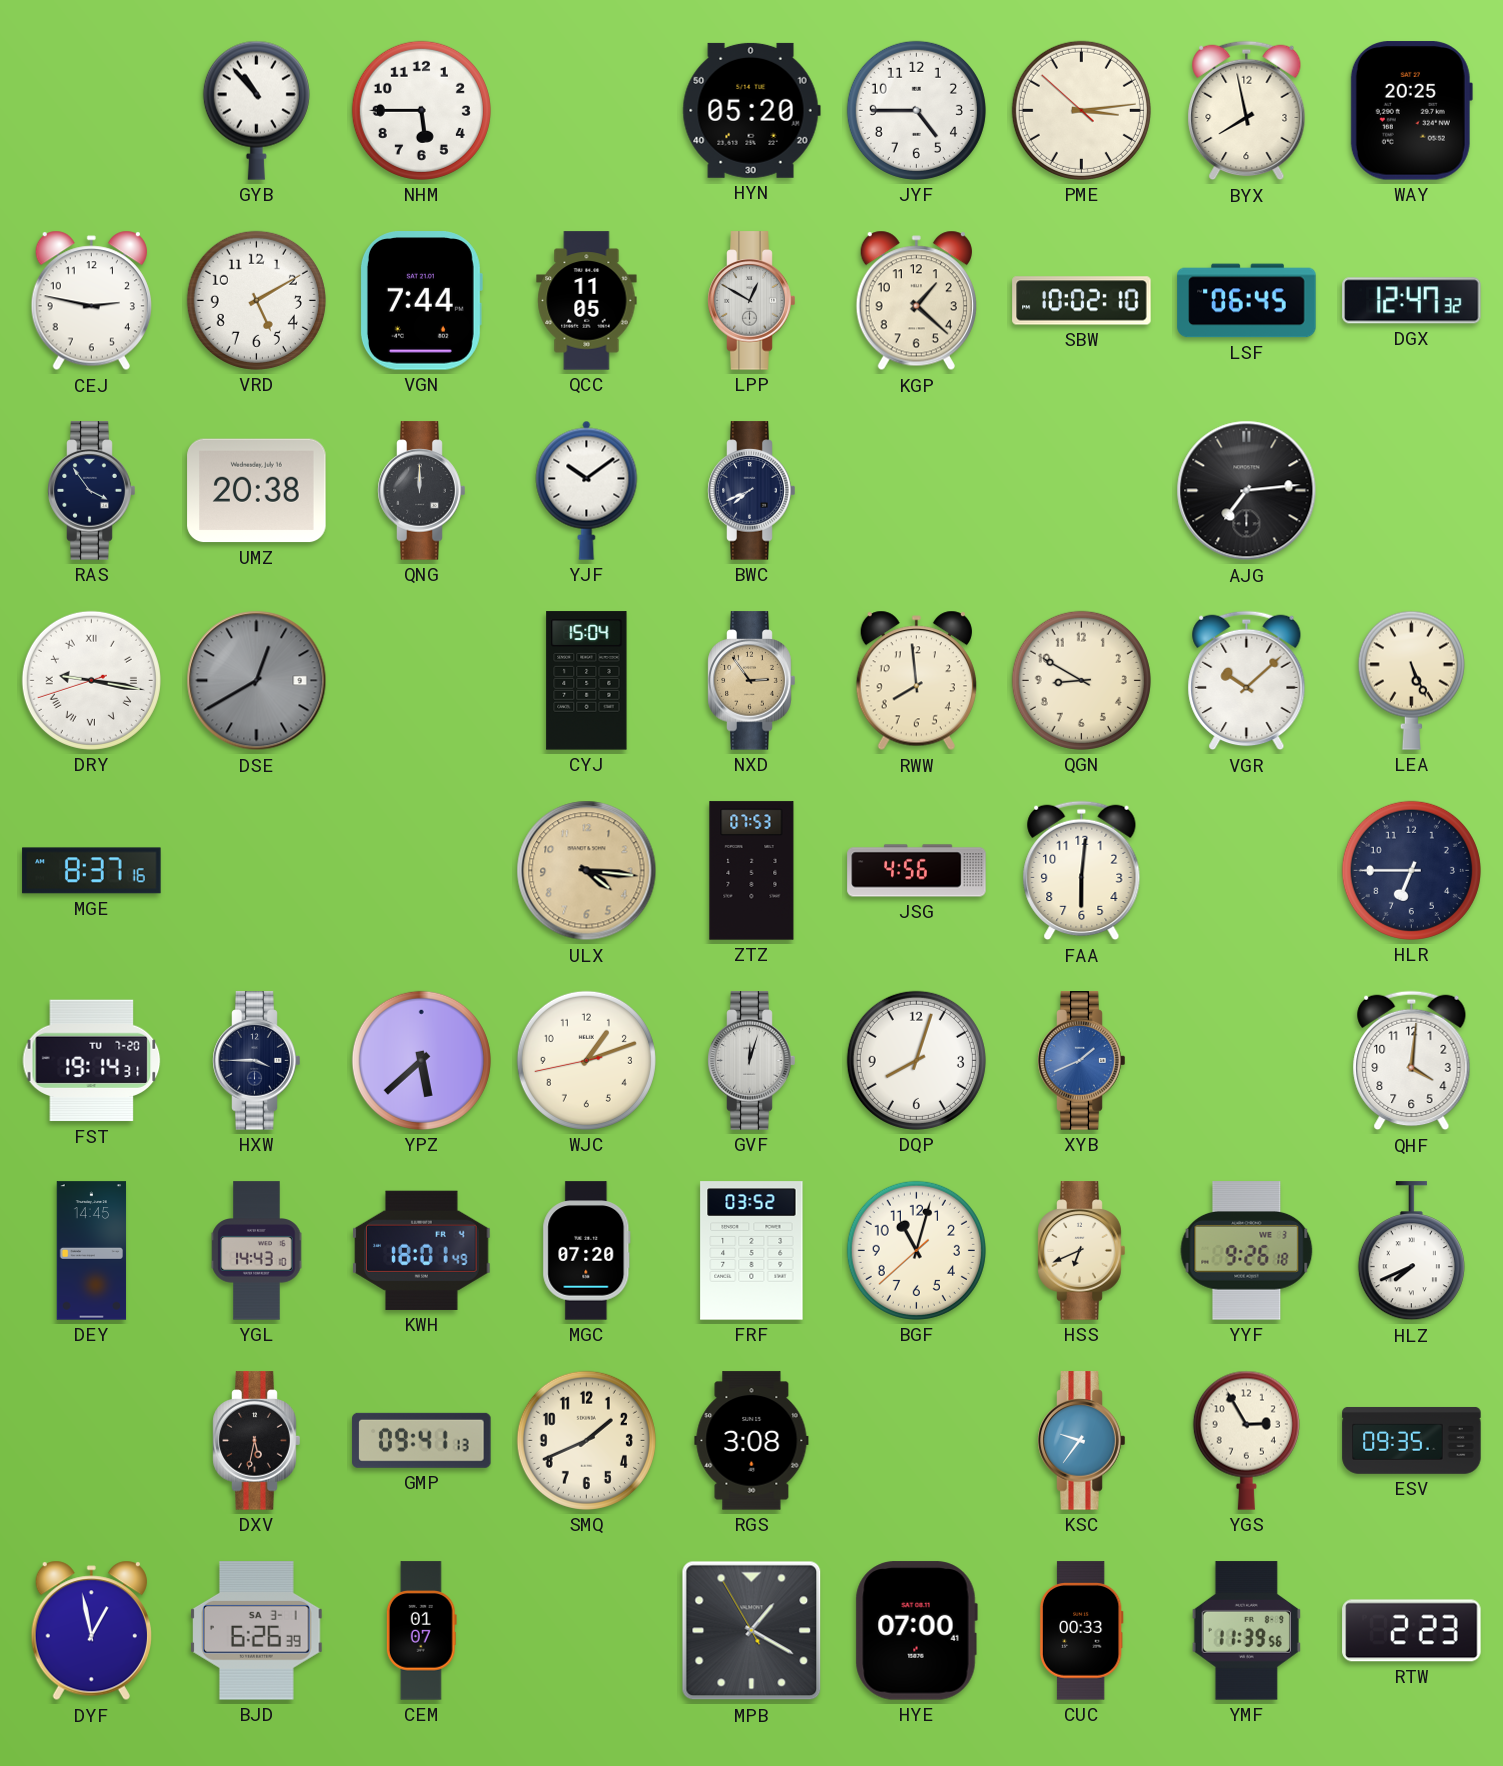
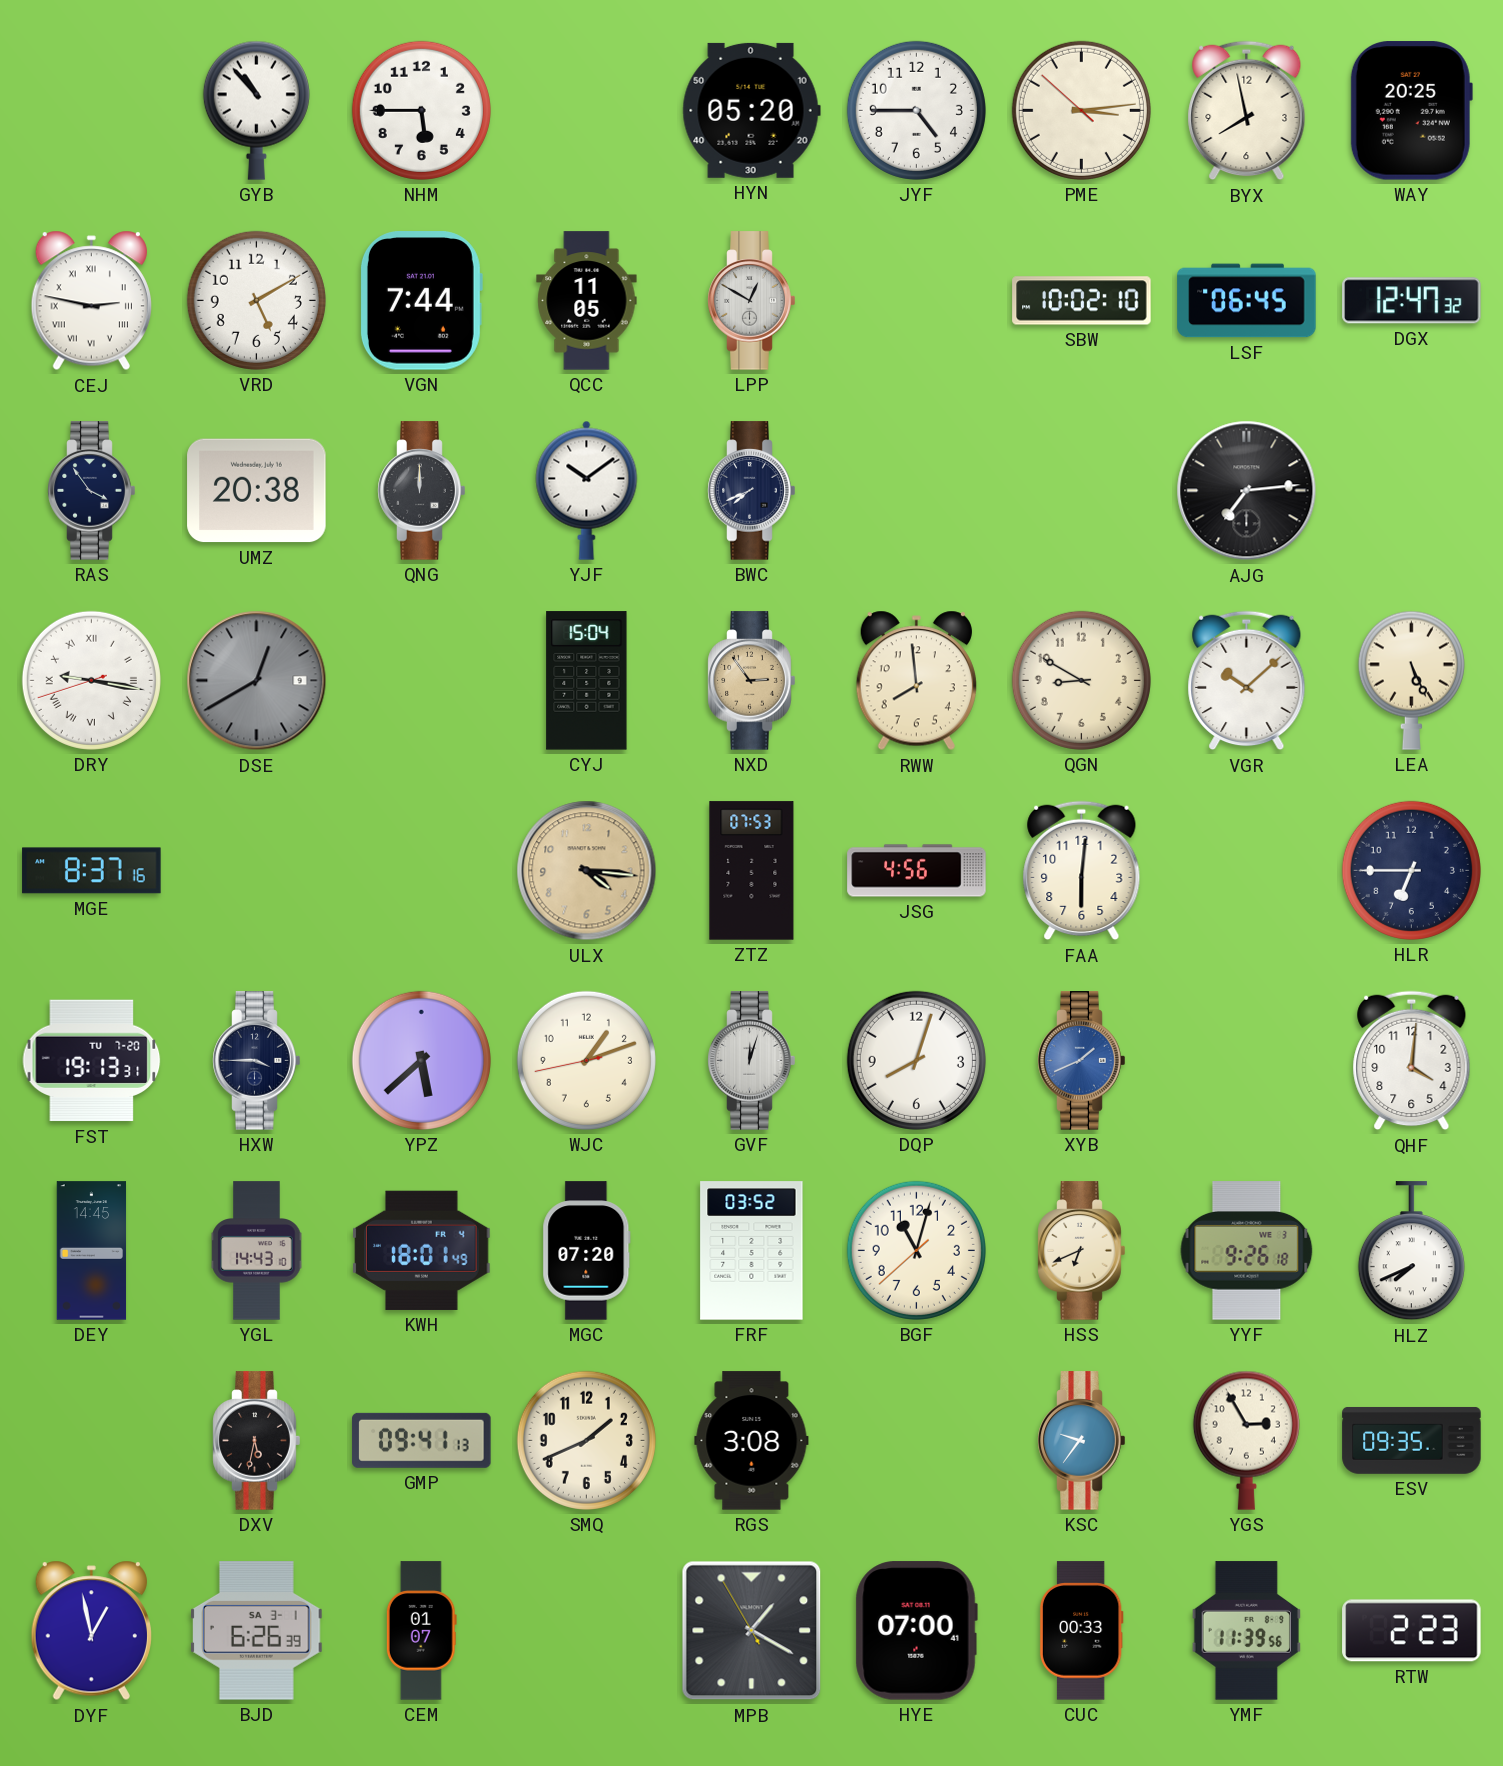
CEJ numerals: Arabic -> Roman (91, 301)
KGP: 1:22 -> none (916, 301)
FST: 19:14 -> 19:13 (92, 1061)
